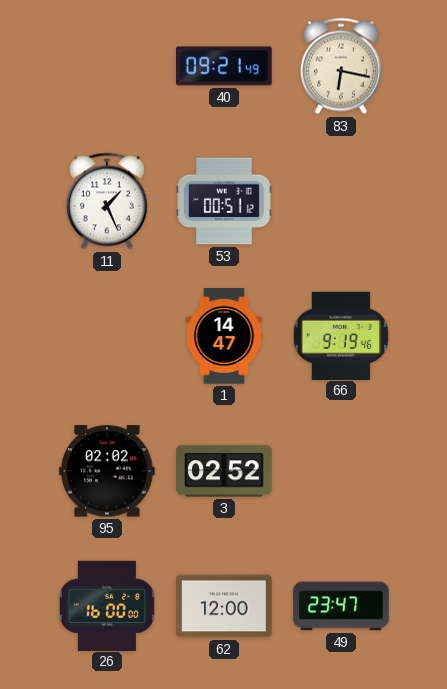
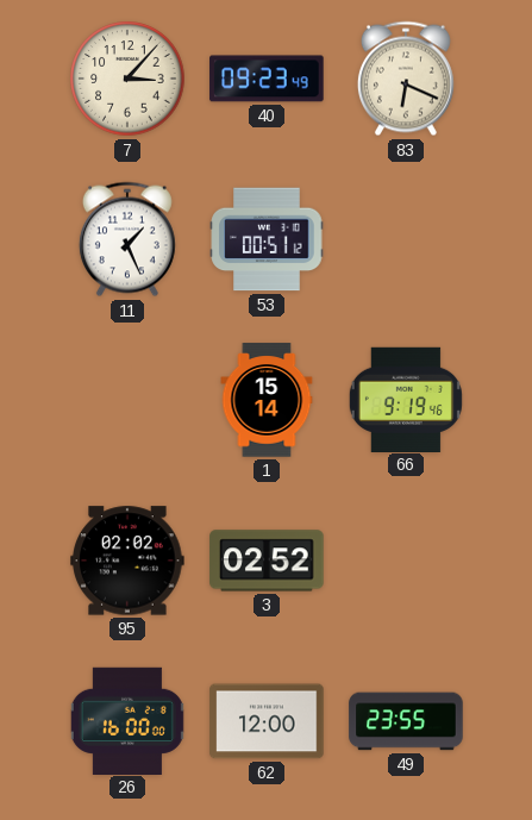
7: none -> 3:07 (127, 79)
40: 09:21 -> 09:23 (267, 79)
83: 6:17 -> 6:19 (406, 79)
1: 14:47 -> 15:14 (267, 400)
49: 23:47 -> 23:55 (406, 721)
